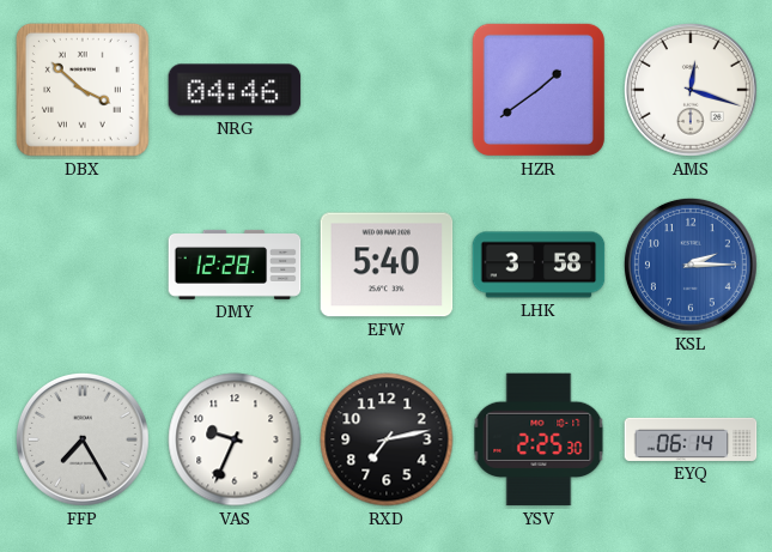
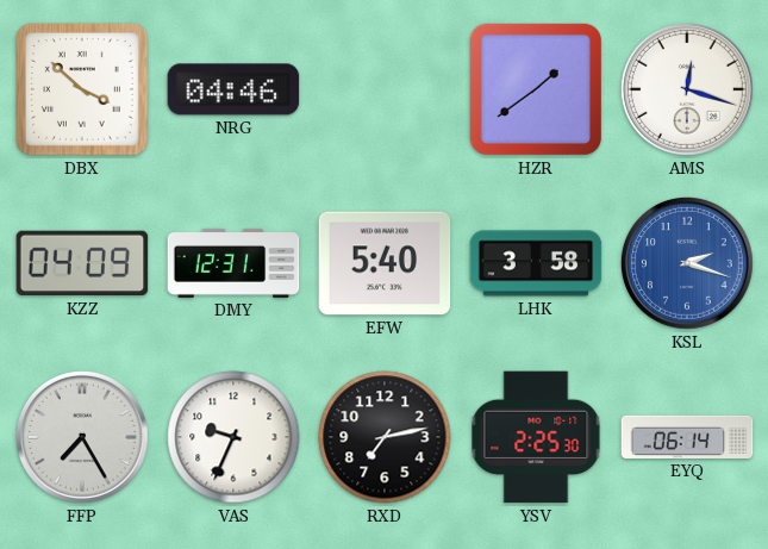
KZZ: none -> 04:09 (82, 263)
DMY: 12:28 -> 12:31 (233, 263)
KSL: 2:15 -> 2:18 (687, 263)
